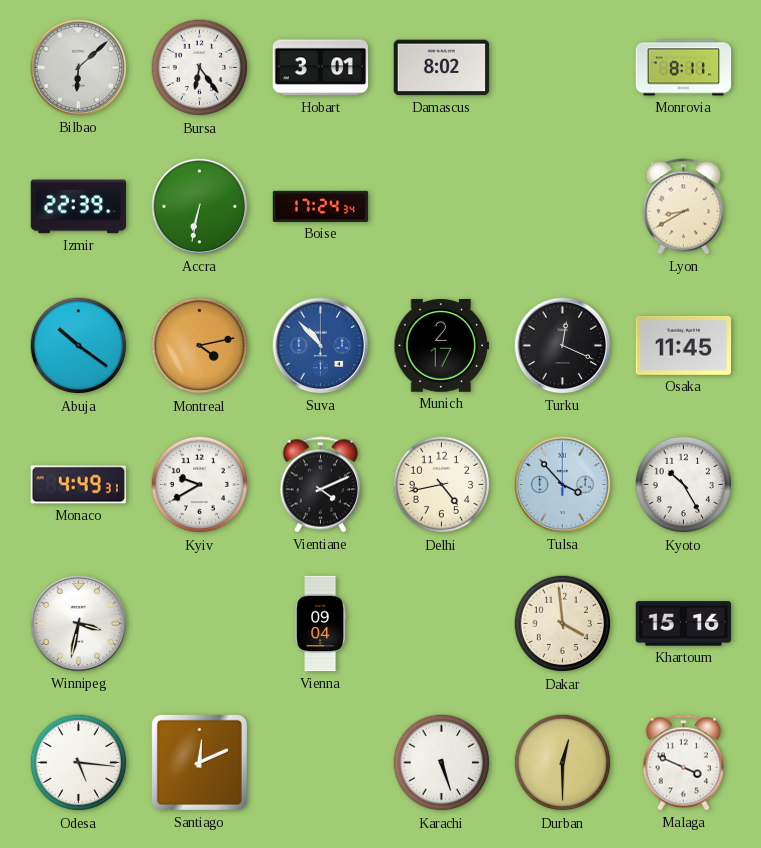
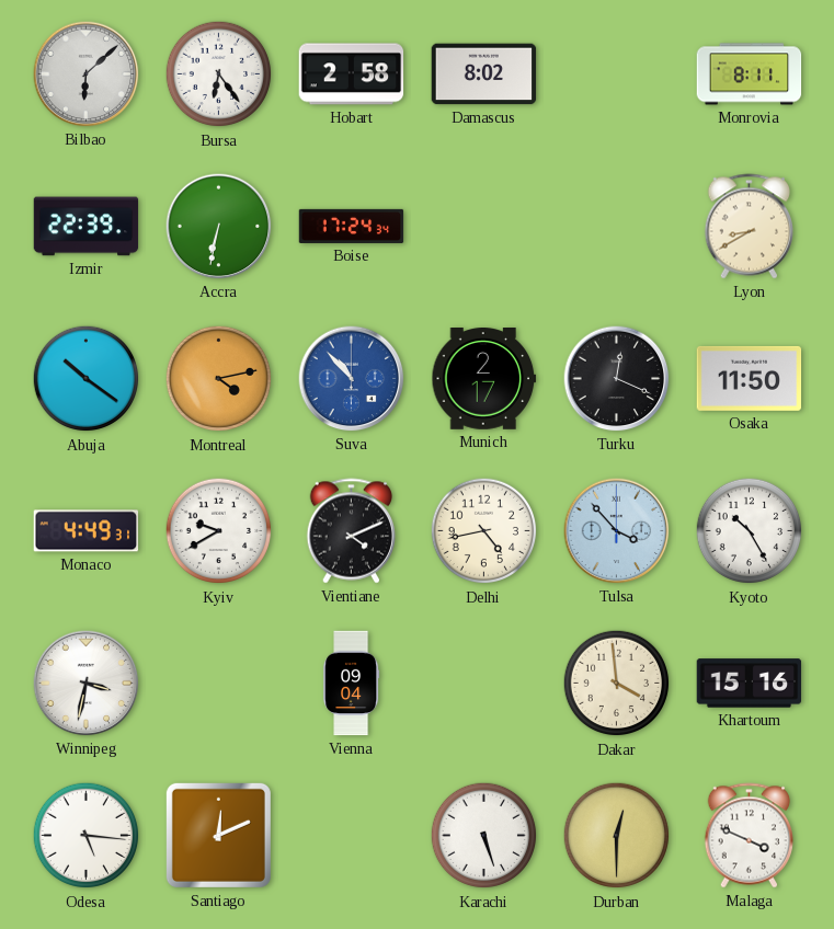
Hobart: 3:01 -> 2:58 (352, 74)
Osaka: 11:45 -> 11:50 (750, 378)
